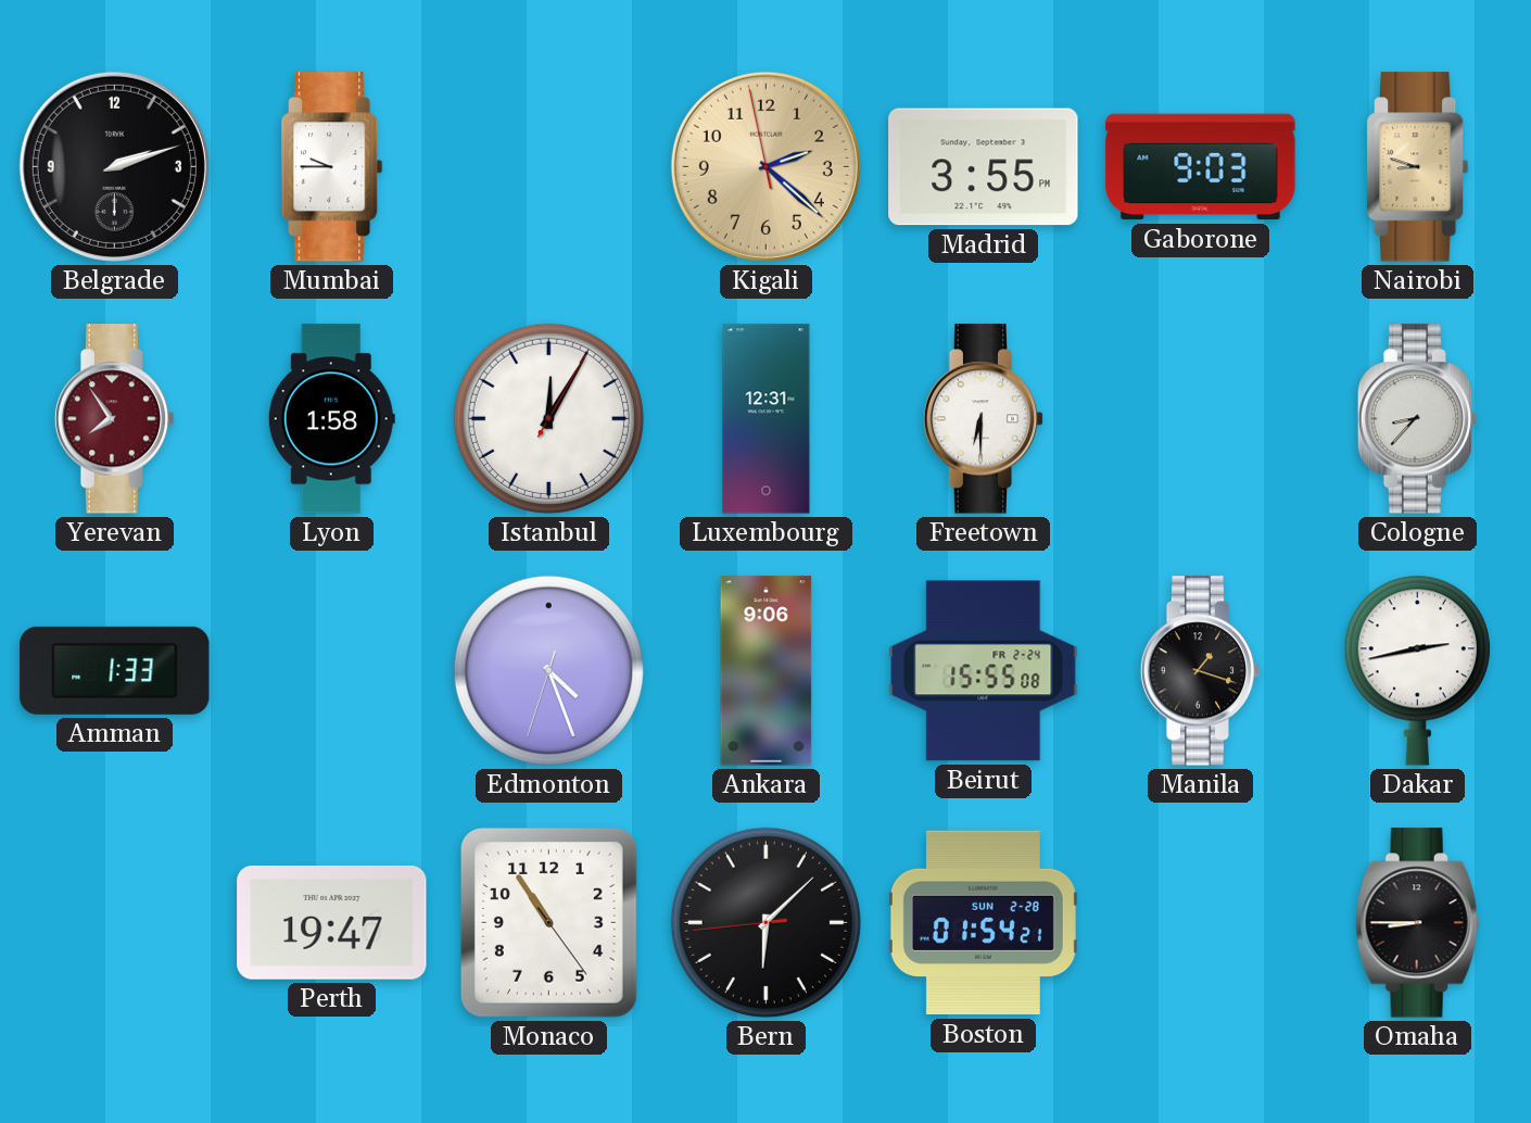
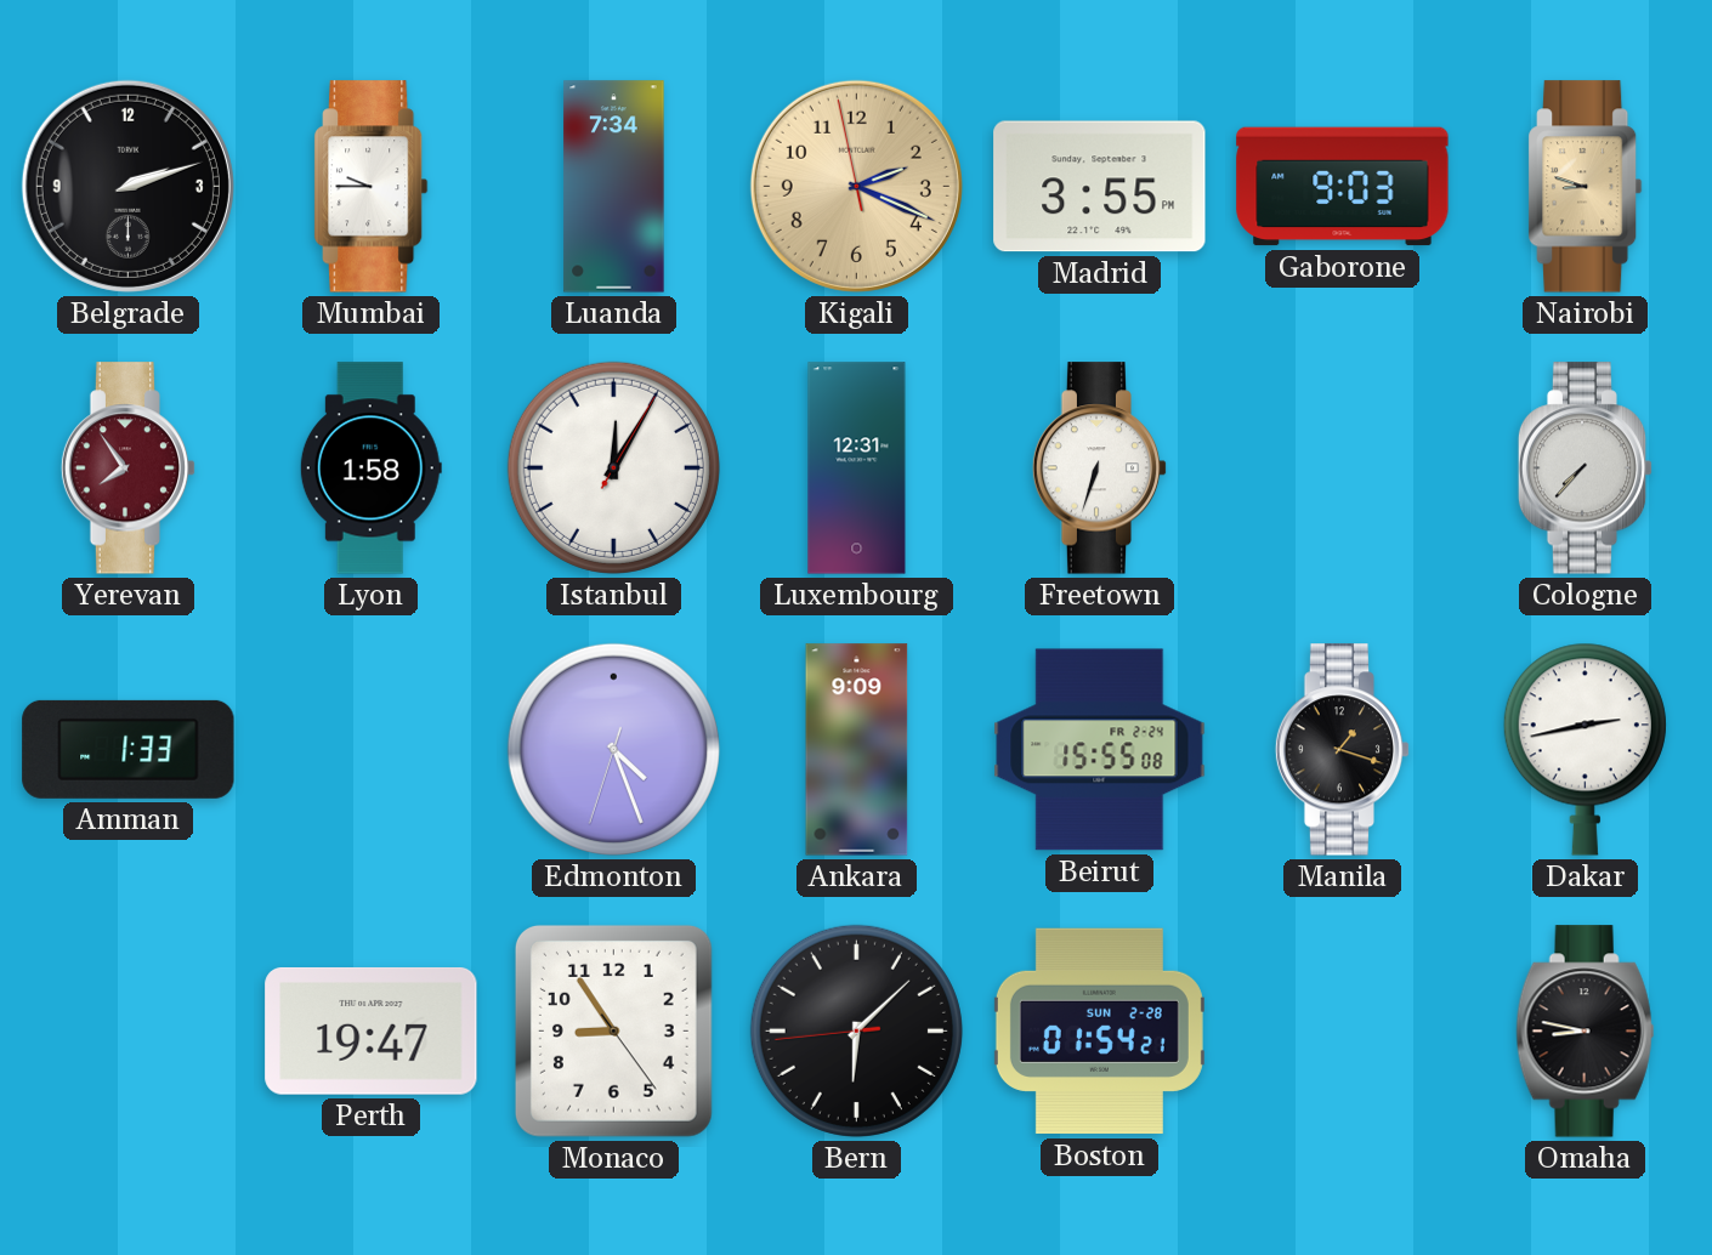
Luanda: none -> 7:34 (614, 187)
Kigali: 2:21 -> 2:18 (856, 186)
Freetown: 6:30 -> 6:33 (1100, 469)
Cologne: 8:37 -> 7:37 (1586, 469)
Ankara: 9:06 -> 9:09 (857, 750)
Monaco: 10:54 -> 8:54 (613, 1030)
Omaha: 8:45 -> 8:47 (1586, 1032)
